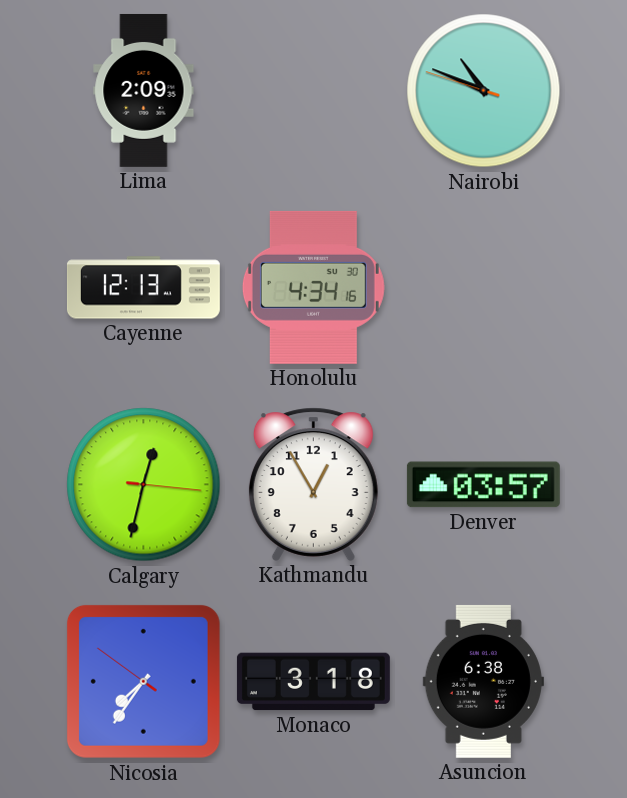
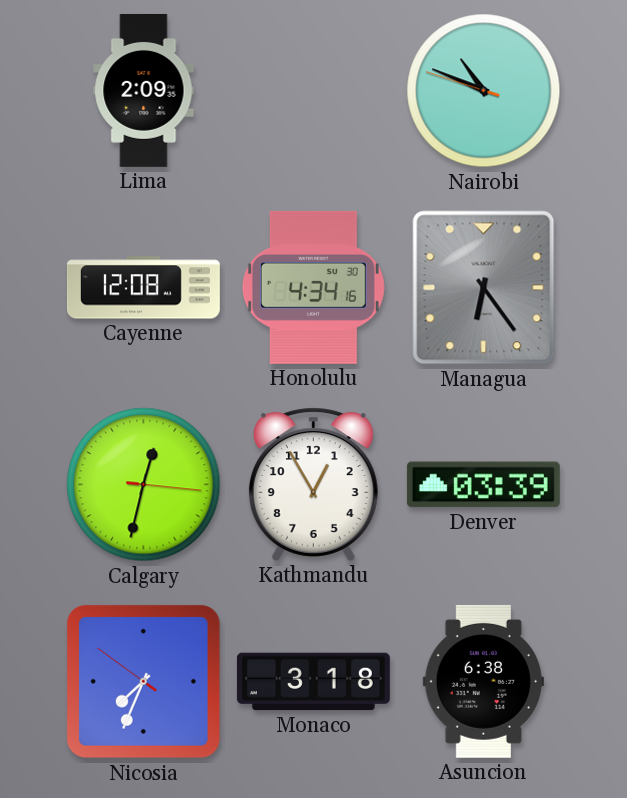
Cayenne: 12:13 -> 12:08 (143, 288)
Managua: none -> 6:24 (484, 288)
Denver: 03:57 -> 03:39 (483, 485)
Nicosia: 7:35 -> 7:33 (143, 681)
